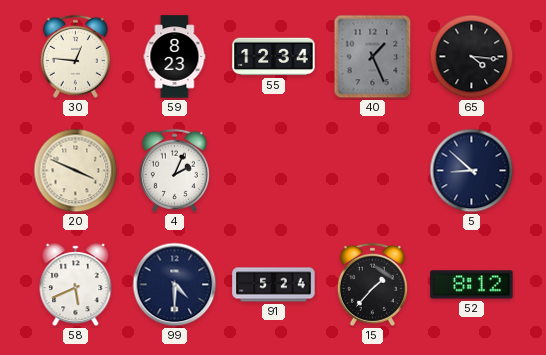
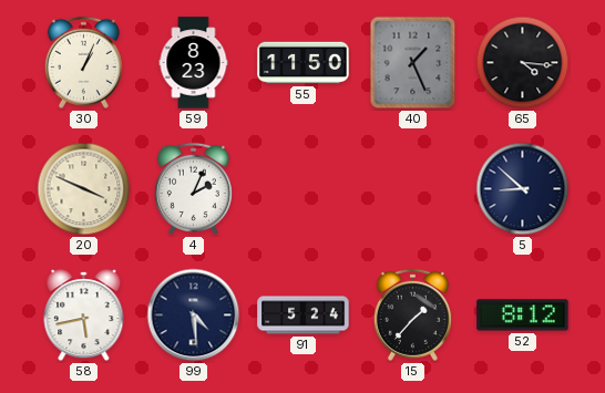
30: 12:46 -> 1:04 (83, 62)
55: 12:34 -> 11:50 (304, 63)
58: 5:41 -> 5:43 (84, 316)
99: 4:30 -> 4:29 (194, 316)
